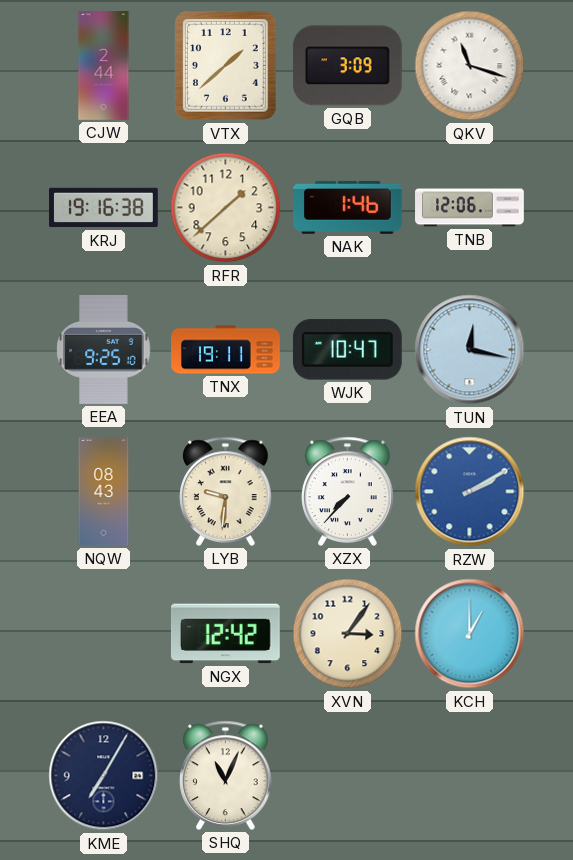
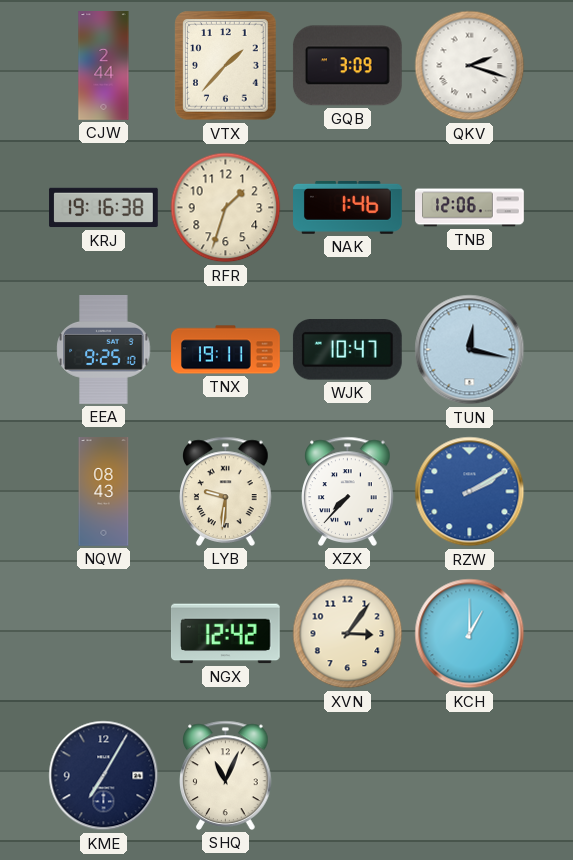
VTX: 1:38 -> 1:37 (226, 66)
QKV: 11:18 -> 2:18 (470, 66)
RFR: 1:38 -> 1:33 (226, 208)
